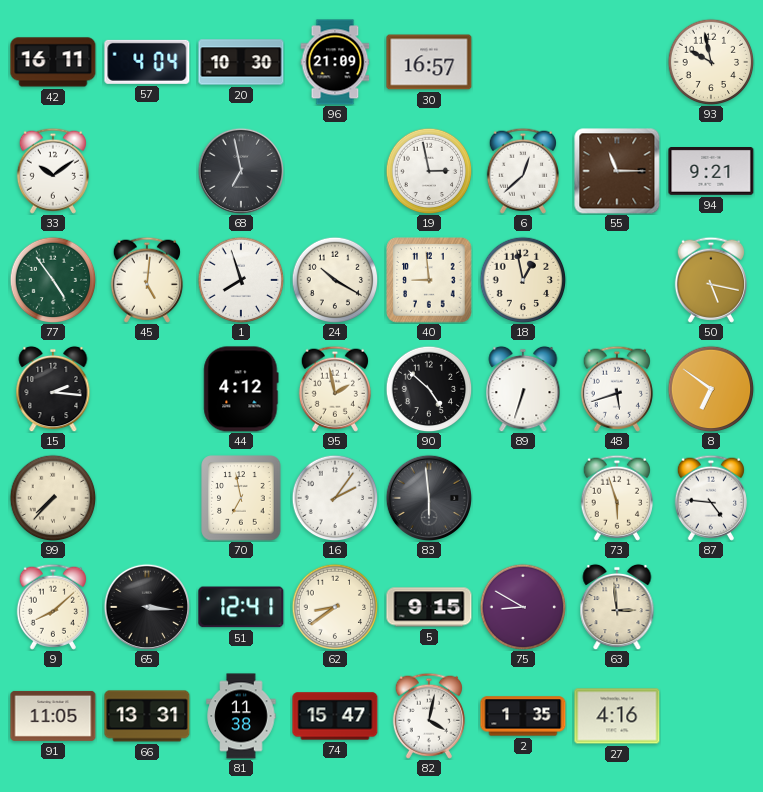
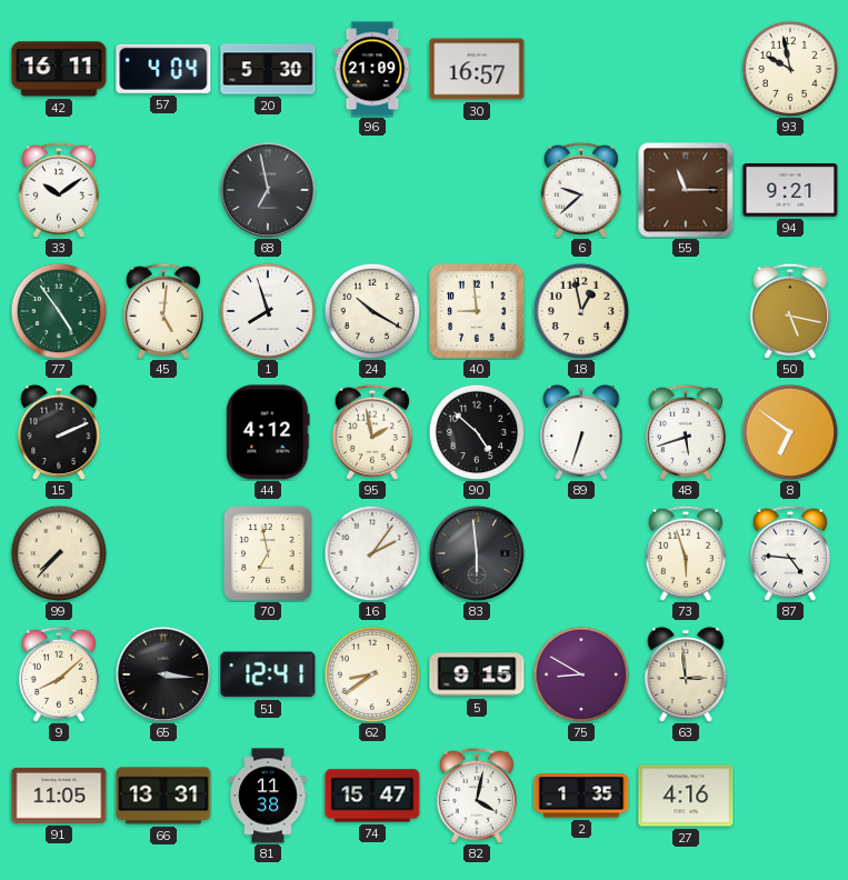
20: 10:30 -> 5:30 (268, 69)
19: 2:58 -> none (429, 171)
6: 12:38 -> 9:38 (581, 190)
15: 2:16 -> 2:11 (59, 432)
